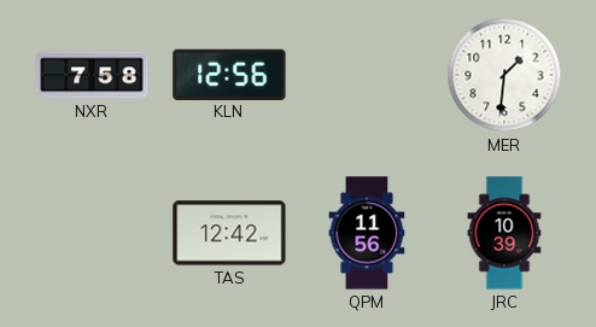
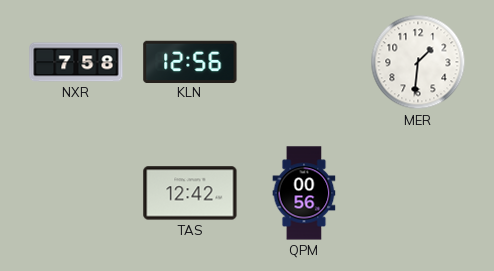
QPM: 11:56 -> 00:56 (304, 193)
JRC: 10:39 -> none (504, 233)
